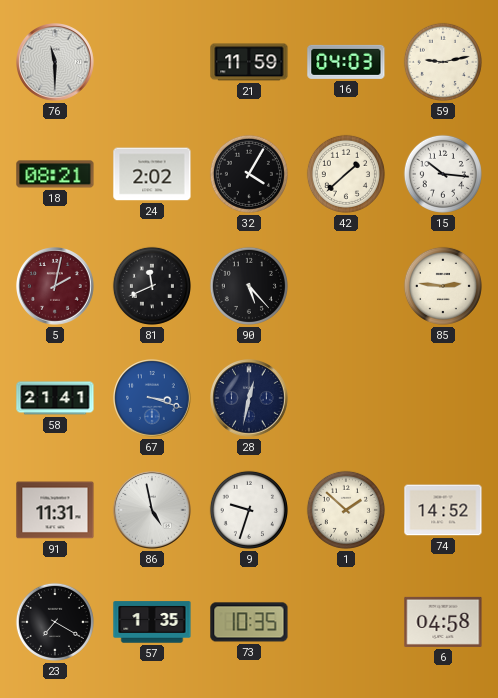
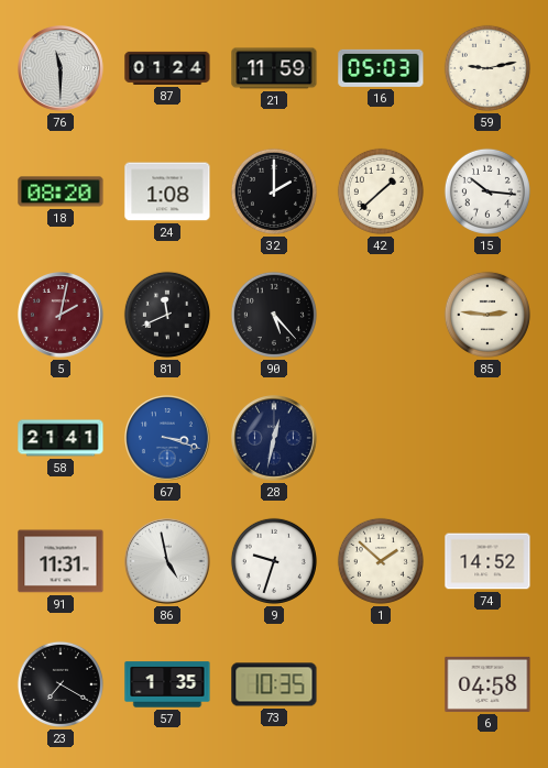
87: none -> 01:24 (167, 68)
16: 04:03 -> 05:03 (381, 68)
18: 08:21 -> 08:20 (61, 191)
24: 2:02 -> 1:08 (167, 191)
32: 4:05 -> 2:00 (274, 191)
